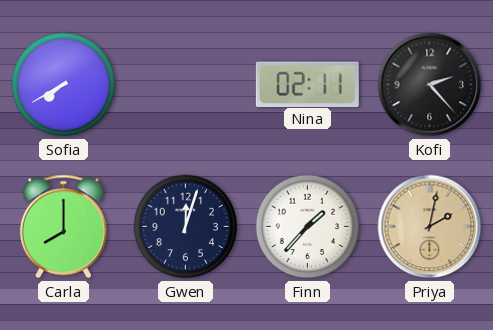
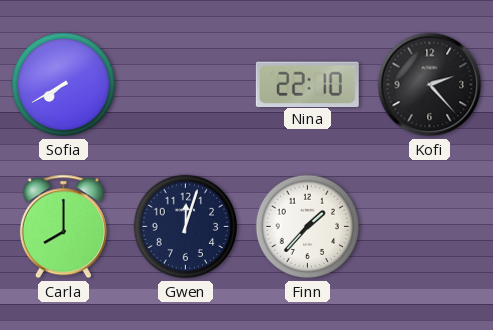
Nina: 02:11 -> 22:10 (307, 84)
Priya: 2:02 -> none (430, 227)
